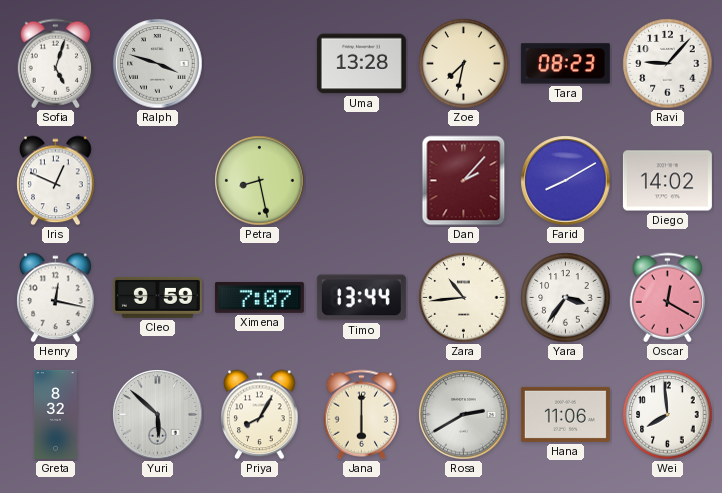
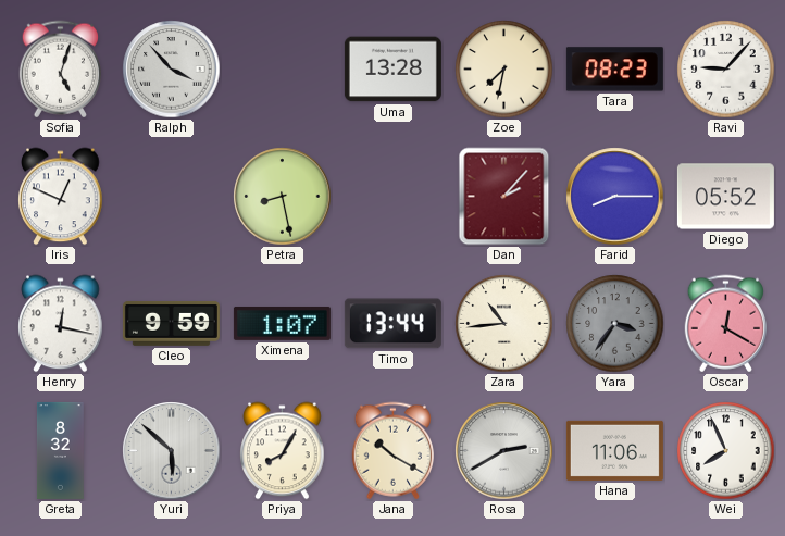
Ralph: 3:48 -> 3:53 (172, 70)
Farid: 8:10 -> 8:15 (615, 197)
Diego: 14:02 -> 05:52 (725, 197)
Ximena: 7:07 -> 1:07 (282, 323)
Yara dial: white -> grey (615, 324)
Jana: 6:00 -> 10:20 (392, 451)
Wei: 7:59 -> 7:56 (726, 451)
